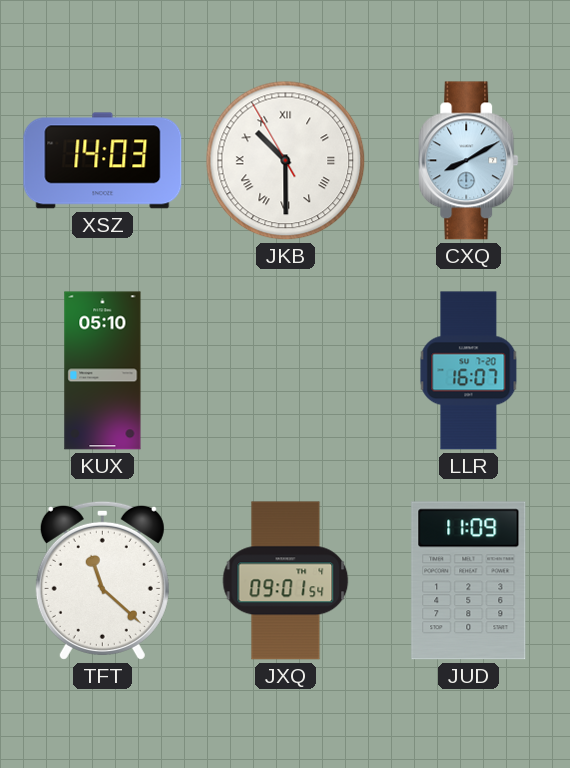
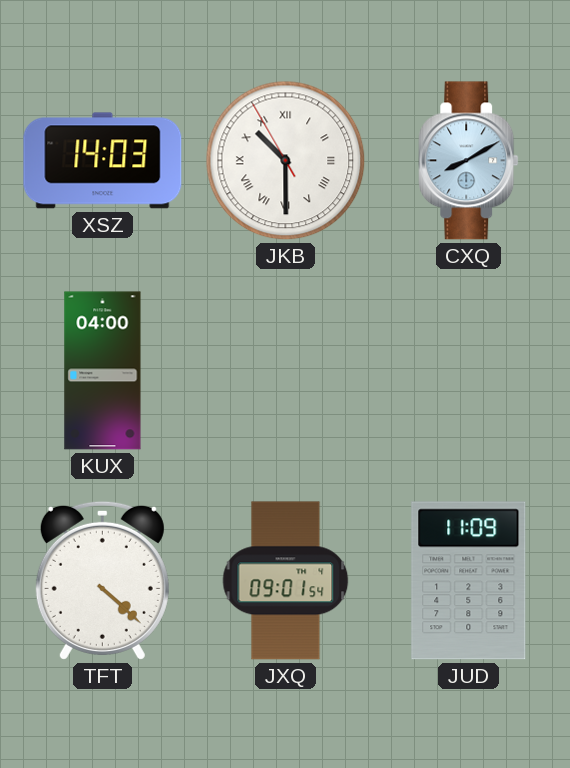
KUX: 05:10 -> 04:00 (103, 371)
LLR: 16:07 -> none (469, 371)
TFT: 11:22 -> 4:22 (102, 580)
